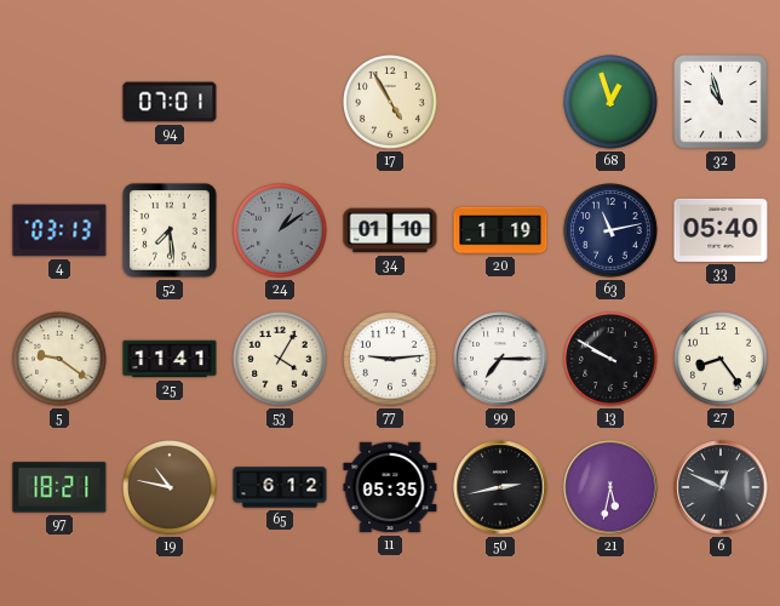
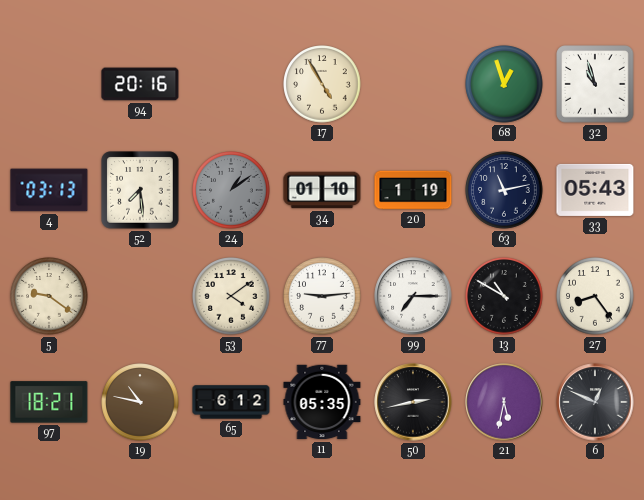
94: 07:01 -> 20:16 (140, 84)
33: 05:40 -> 05:43 (595, 190)
25: 11:41 -> none (170, 359)
53: 4:05 -> 4:09 (231, 296)
13: 9:50 -> 10:50 (504, 296)
